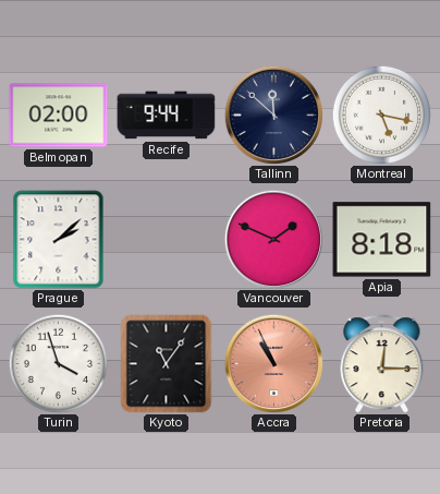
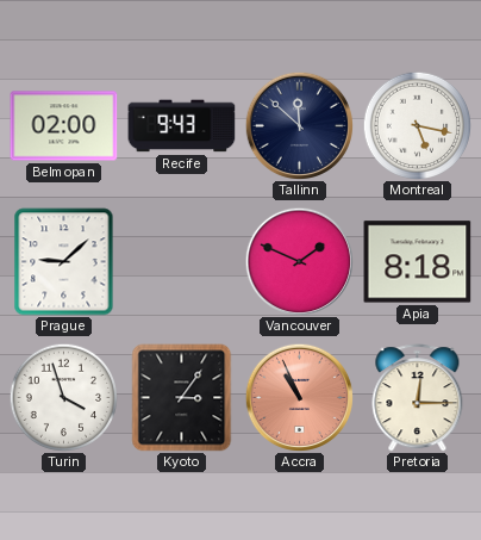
Recife: 9:44 -> 9:43 (182, 126)
Prague: 2:08 -> 9:08 (64, 262)
Kyoto: 11:06 -> 3:06 (182, 398)
